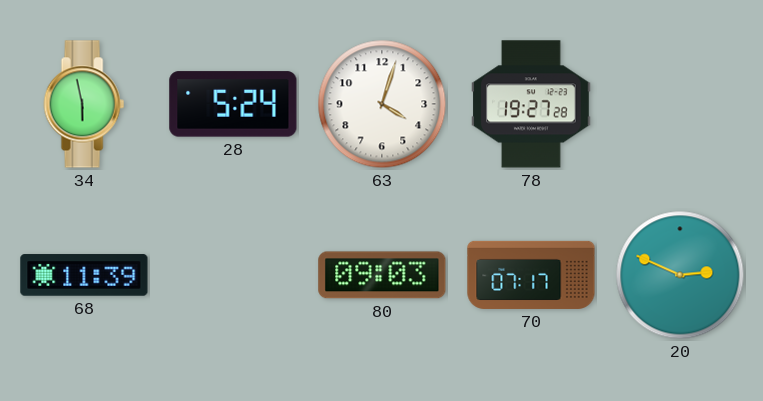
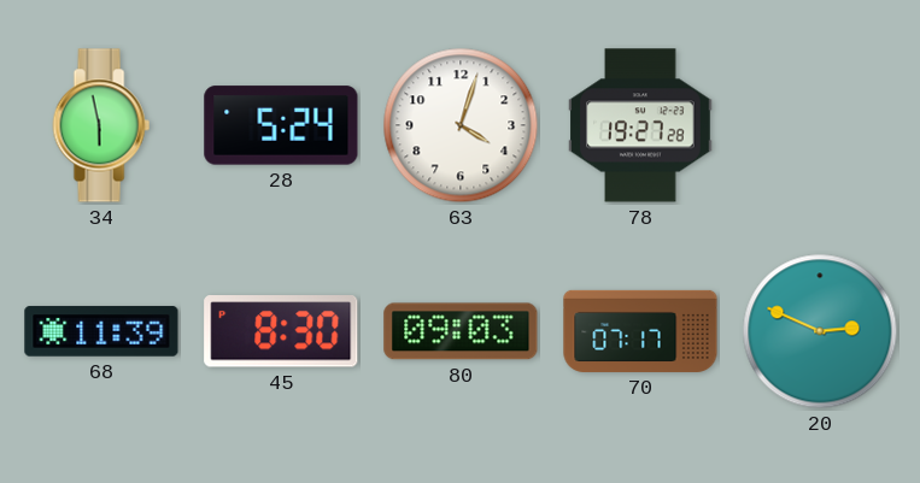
45: none -> 8:30 (281, 332)
